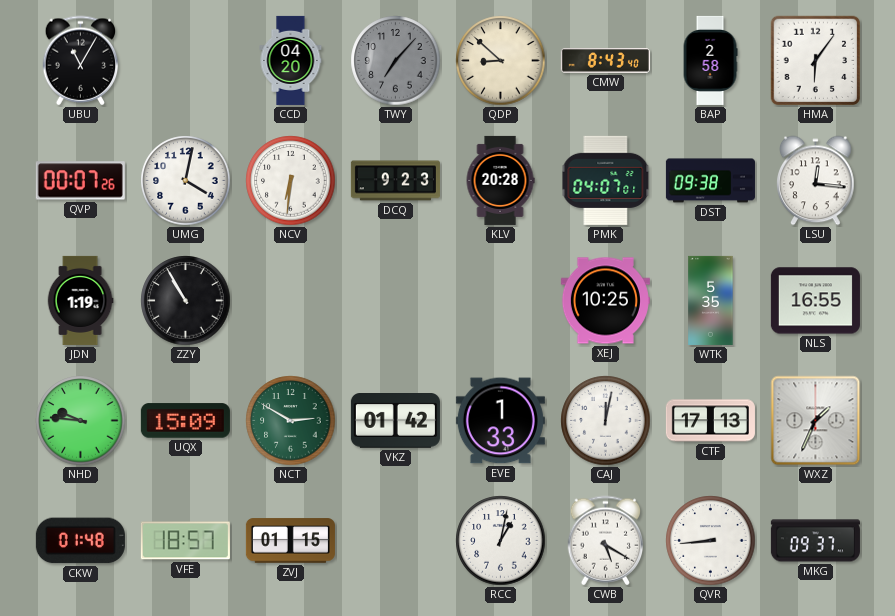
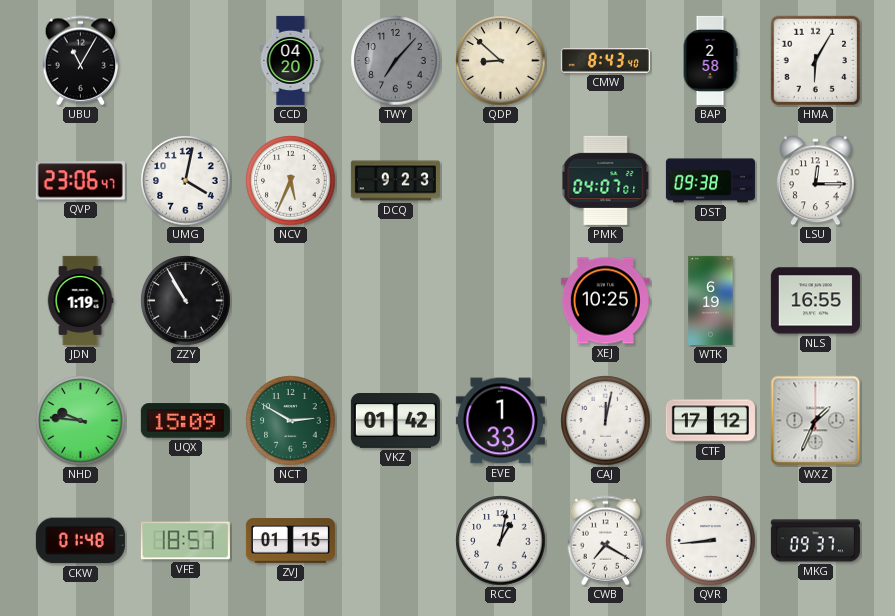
HMA: 6:06 -> 6:05 (816, 61)
QVP: 00:07 -> 23:06 (80, 181)
NCV: 6:31 -> 5:34 (291, 181)
KLV: 20:28 -> none (500, 180)
LSU: 12:16 -> 12:15 (816, 181)
WTK: 5:35 -> 6:19 (711, 300)
CTF: 17:13 -> 17:12 (710, 421)
CWB: 5:20 -> 7:20 (606, 541)
